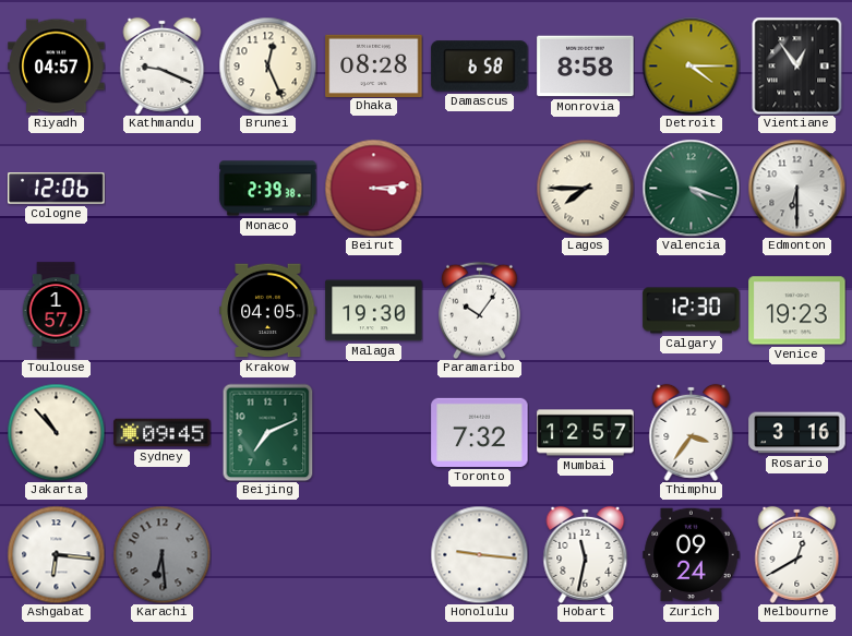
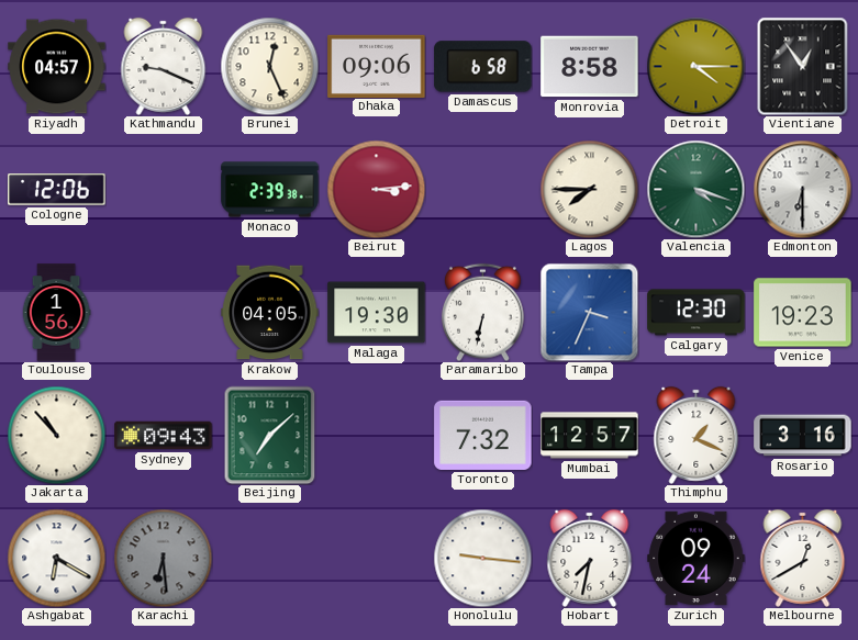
Dhaka: 08:28 -> 09:06 (377, 66)
Toulouse: 1:57 -> 1:56 (56, 313)
Paramaribo: 10:06 -> 6:32 (482, 312)
Tampa: none -> 3:34 (589, 312)
Sydney: 09:45 -> 09:43 (164, 436)
Beijing: 7:11 -> 7:08 (270, 435)
Thimphu: 3:36 -> 1:19 (697, 435)
Ashgabat: 6:16 -> 6:20 (56, 558)
Hobart: 11:32 -> 7:32 (590, 558)
